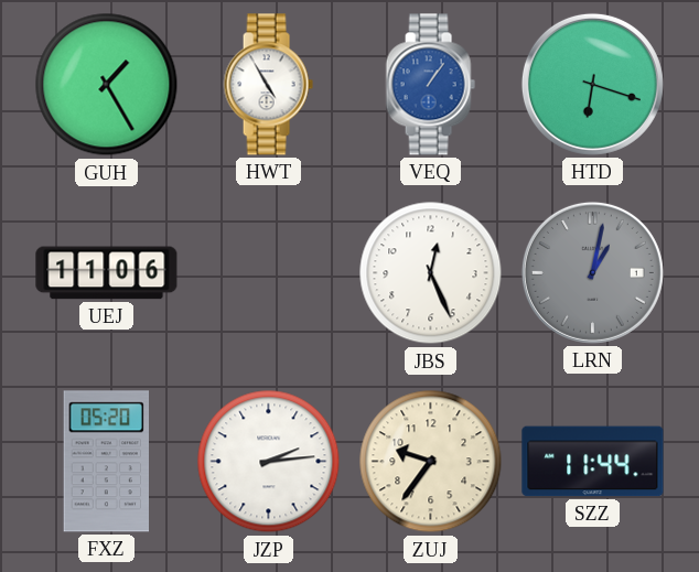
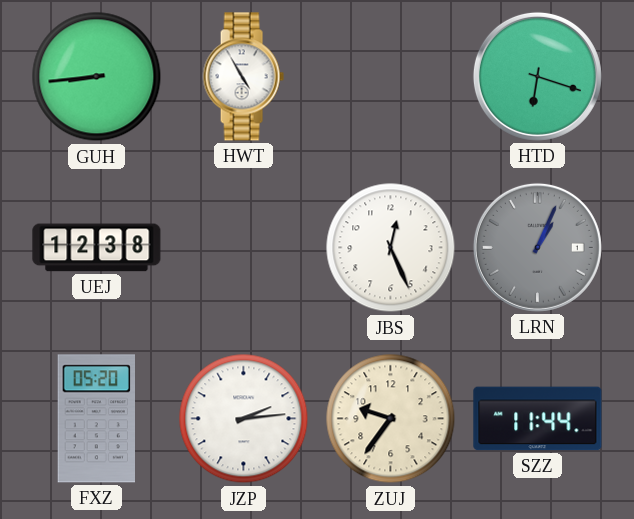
GUH: 1:25 -> 8:44 (97, 77)
VEQ: 1:06 -> none (430, 85)
UEJ: 11:06 -> 12:38 (97, 248)
LRN: 1:02 -> 1:04 (537, 247)
